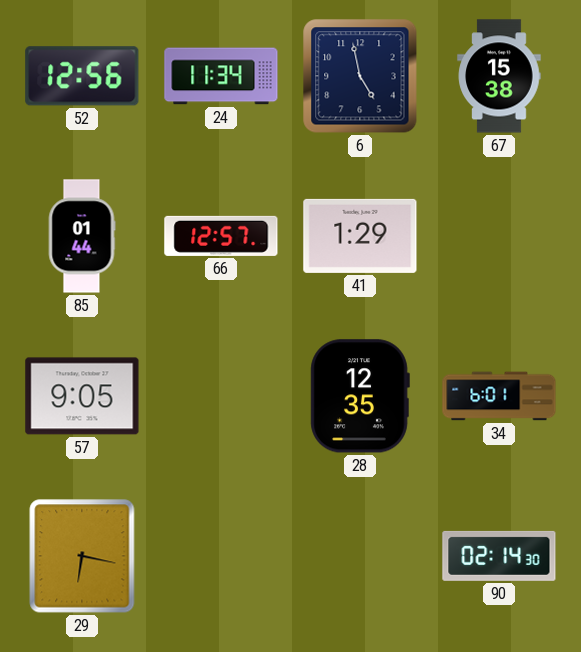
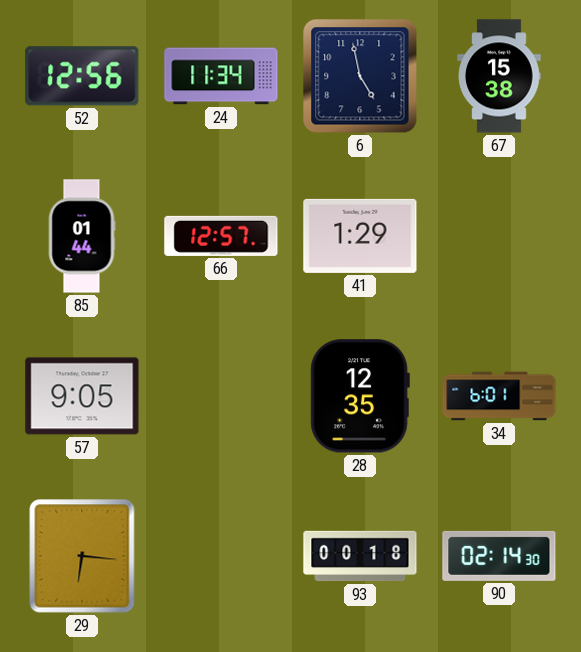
29: 6:17 -> 6:16 (82, 556)
93: none -> 00:18 (360, 556)
